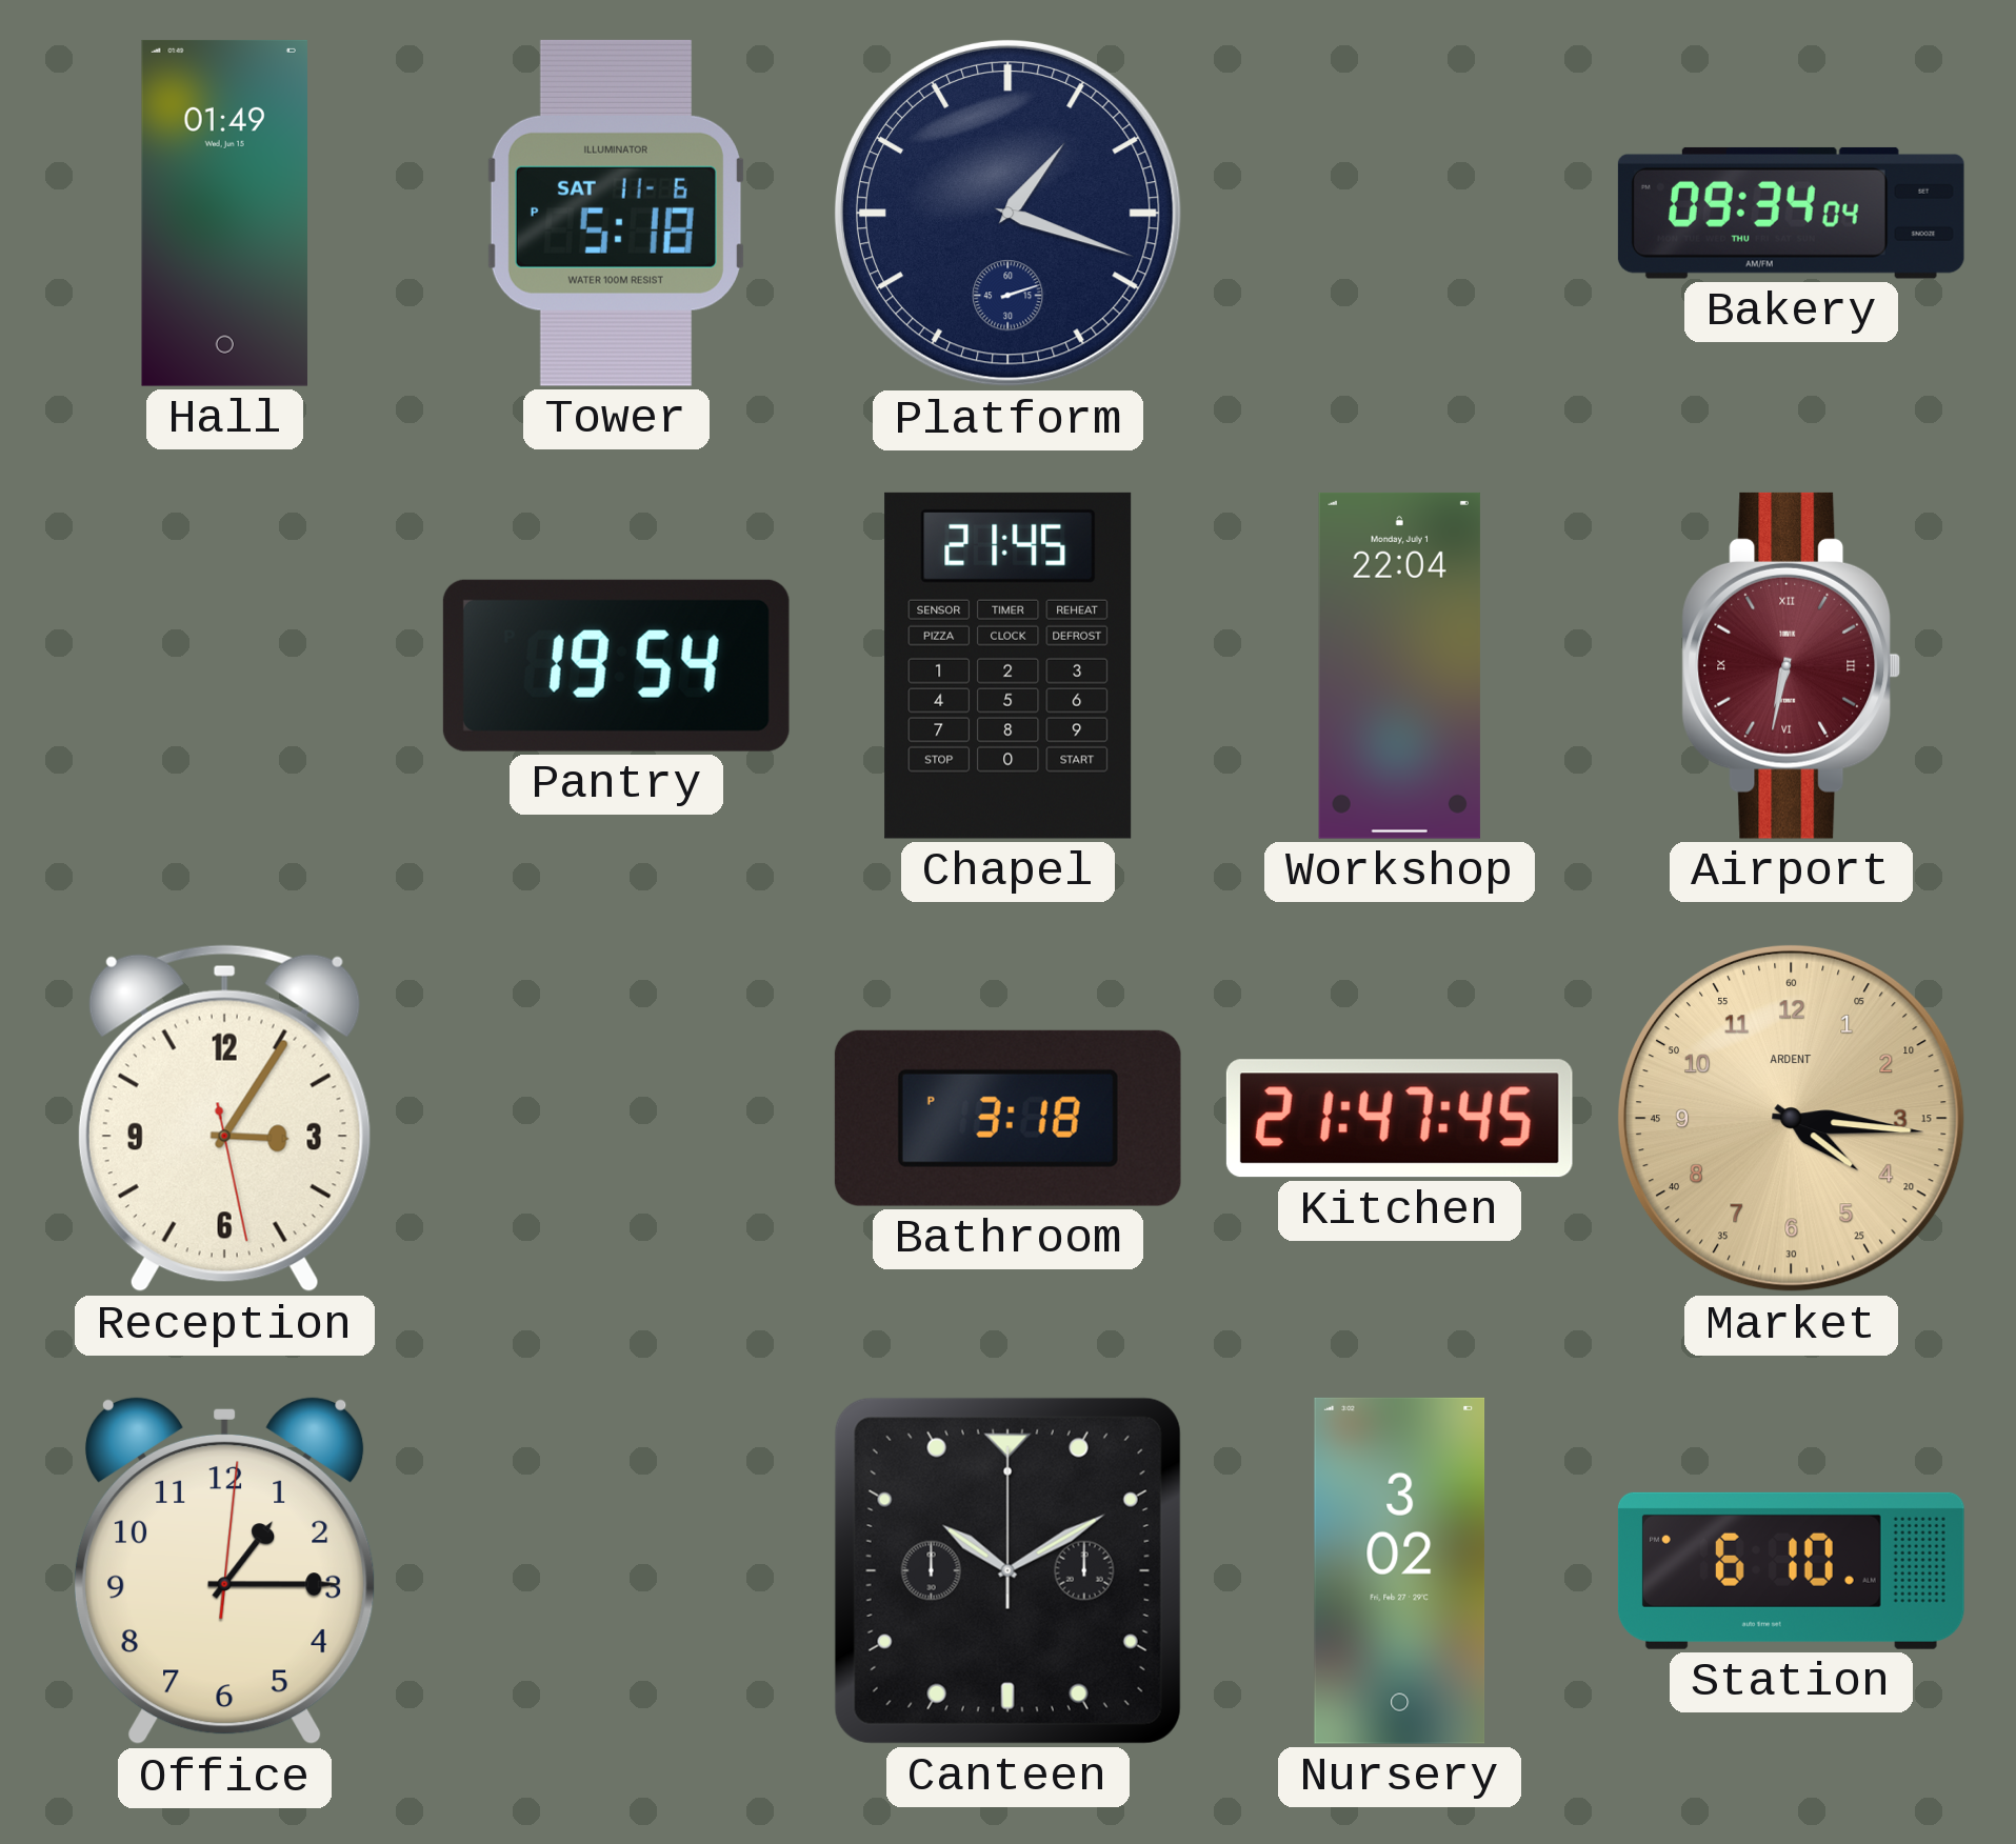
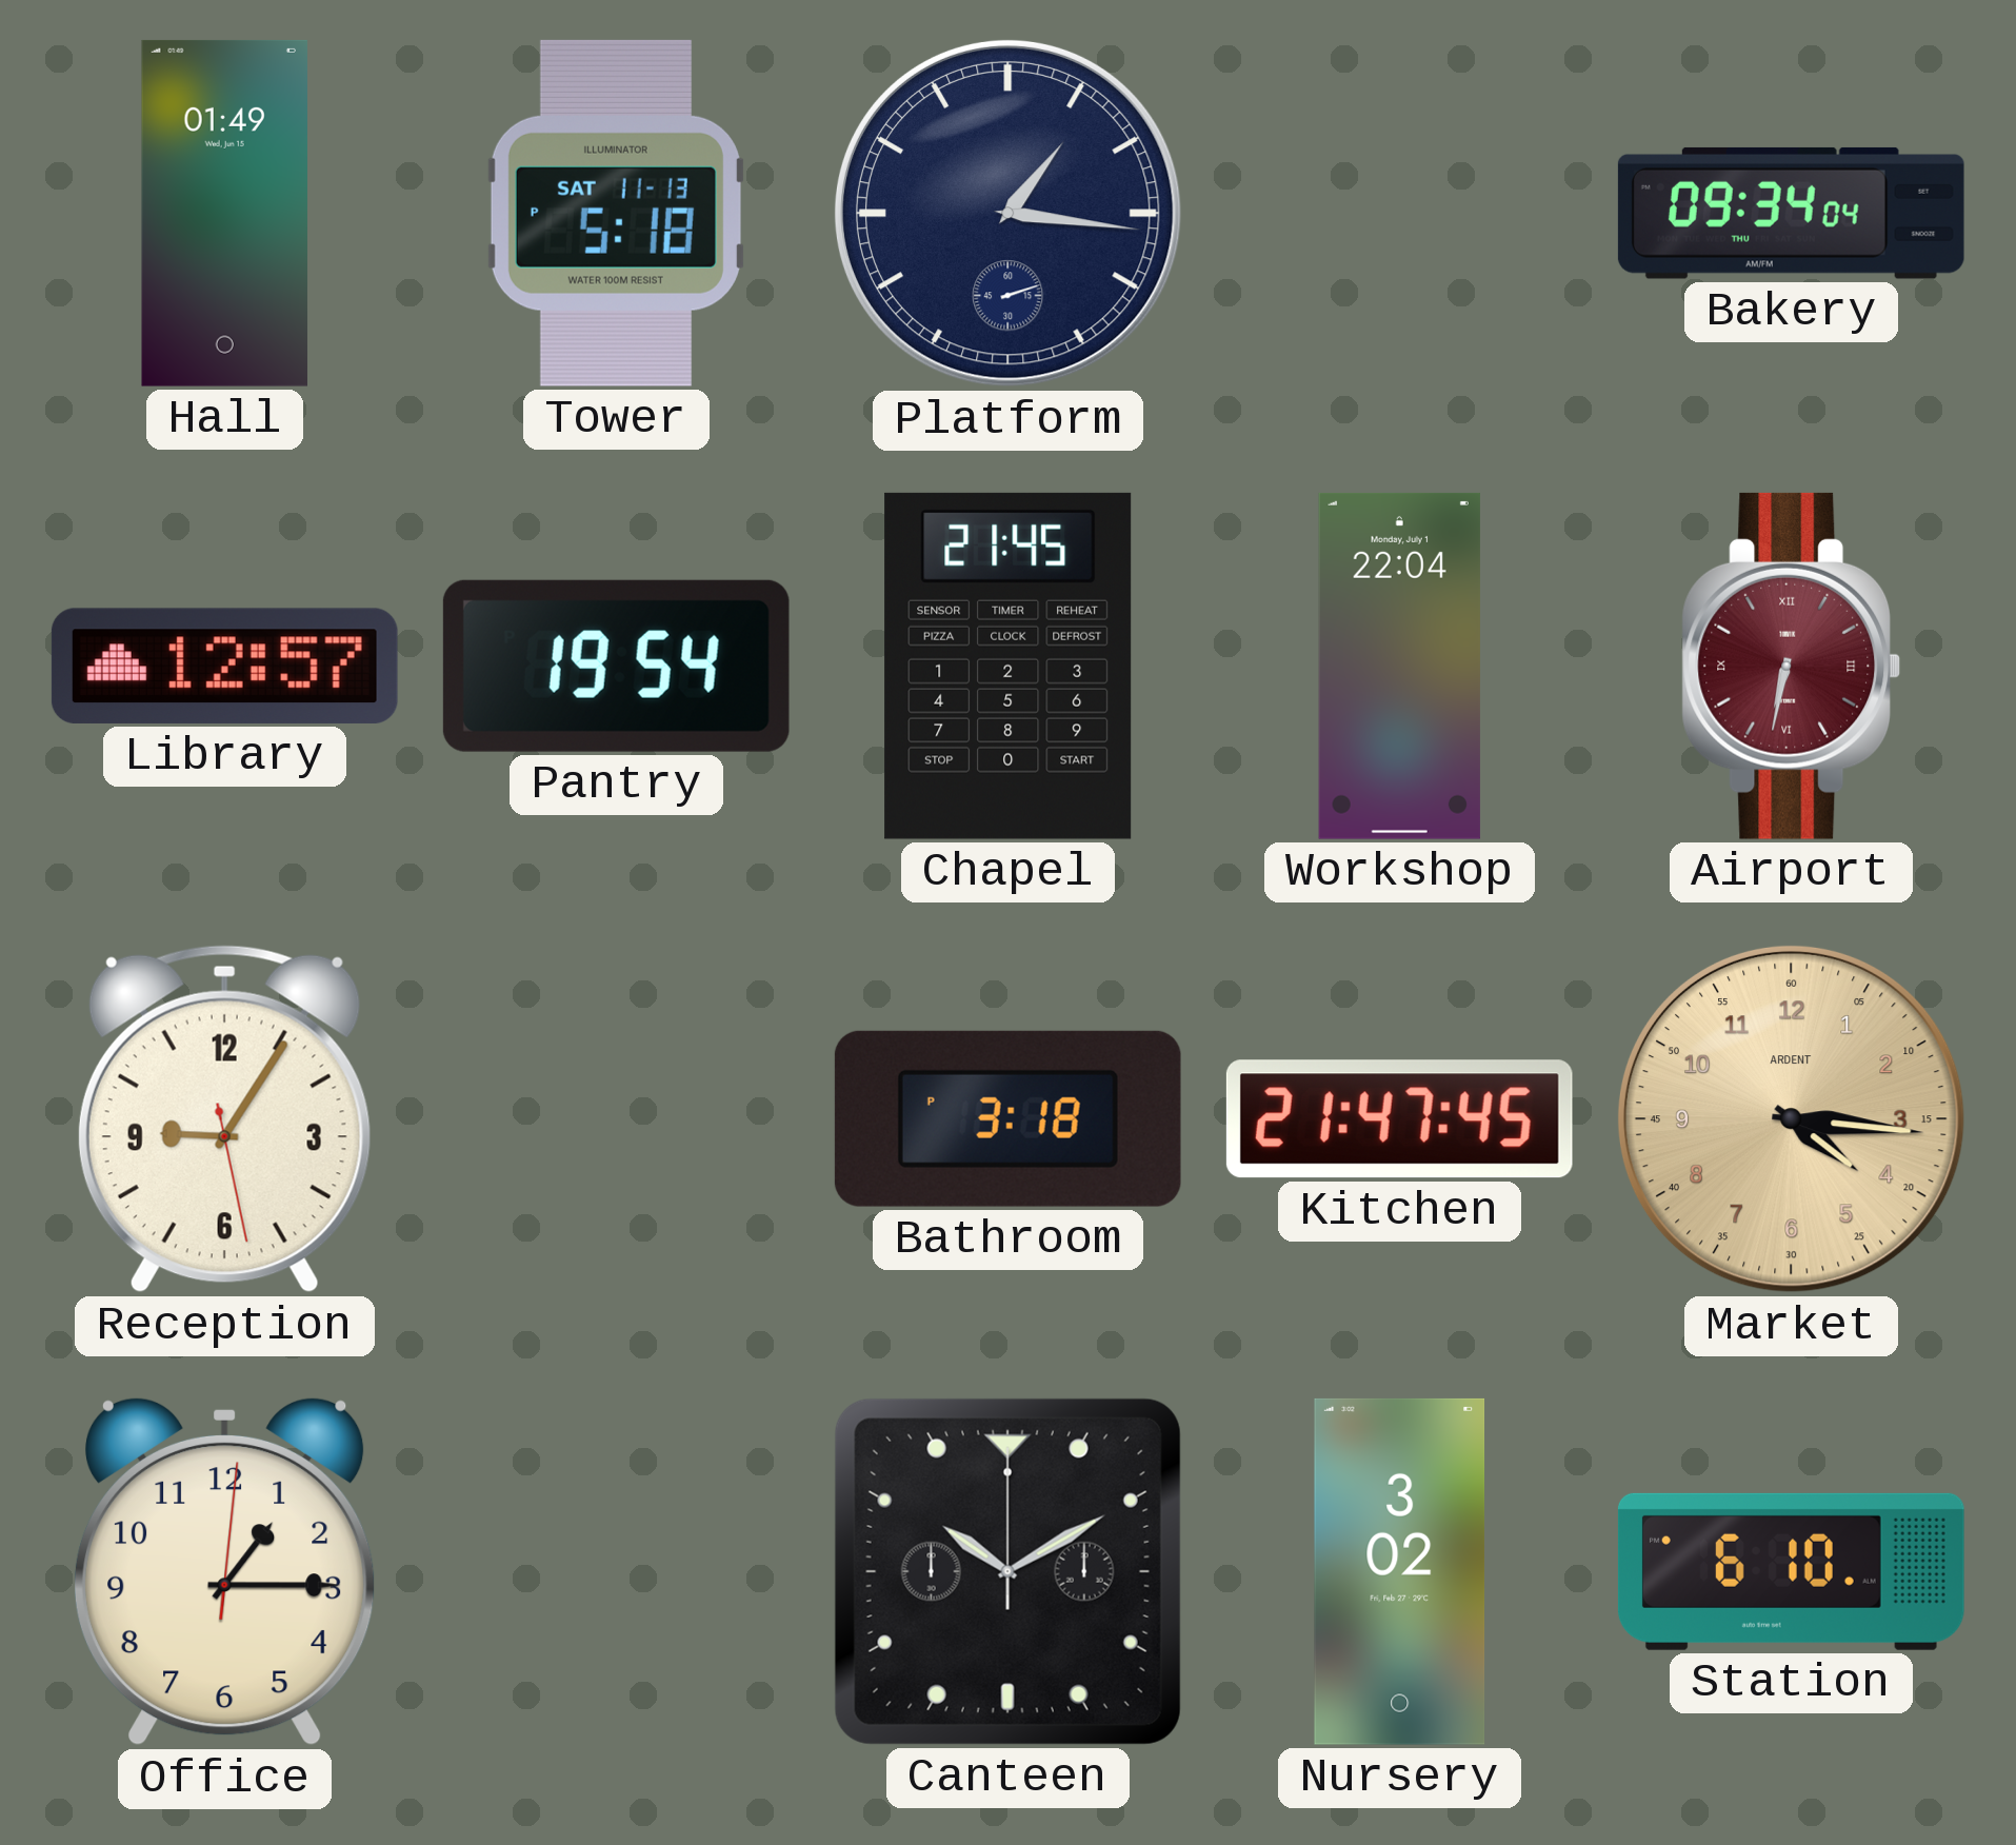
Tower date: SAT 11-6 -> SAT 11-13 (616, 213)
Platform: 1:18 -> 1:16 (1007, 213)
Library: none -> 12:57 (224, 666)
Reception: 3:05 -> 9:05 (224, 1119)
